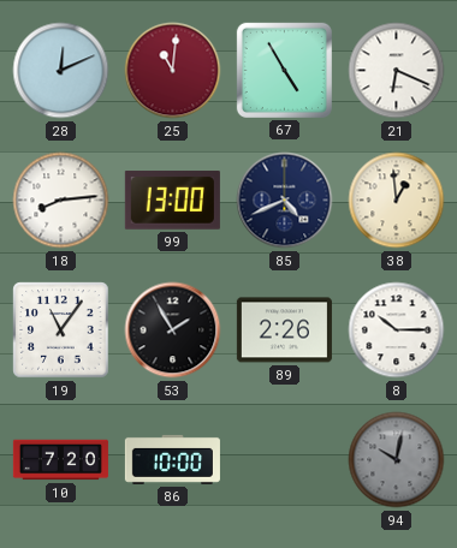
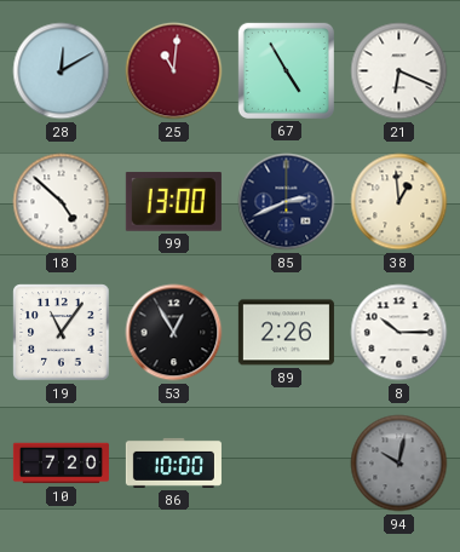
28: 12:11 -> 12:10 (62, 71)
18: 8:14 -> 4:52 (62, 202)
85: 4:41 -> 2:41 (287, 202)
53: 1:55 -> 12:55 (174, 333)
